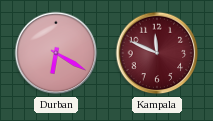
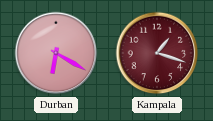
Kampala: 11:49 -> 1:18 (157, 53)
